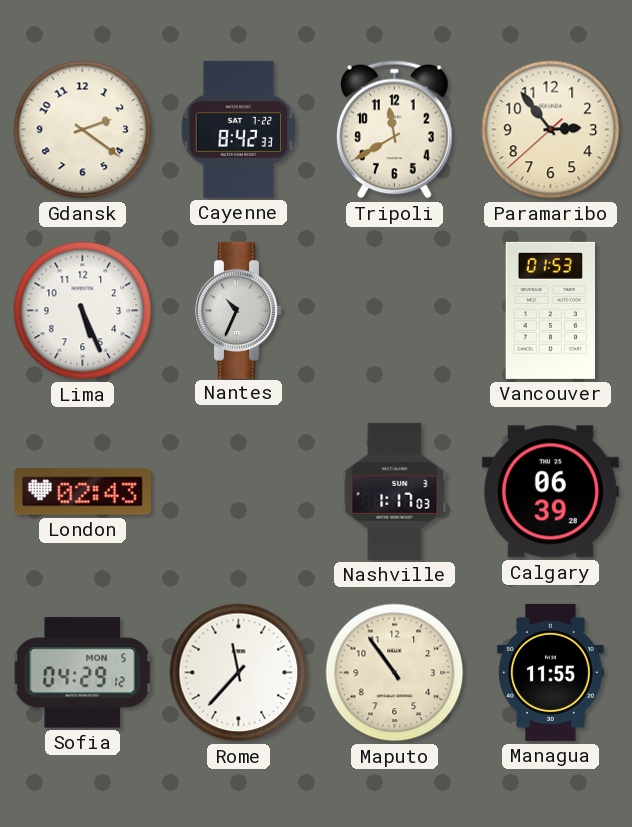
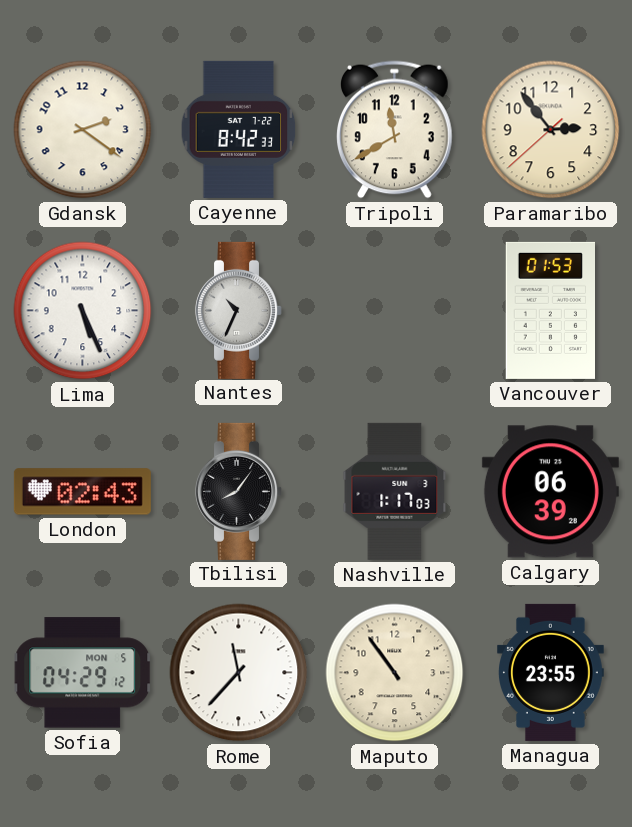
Tbilisi: none -> 8:06 (239, 491)
Managua: 11:55 -> 23:55 (551, 672)
